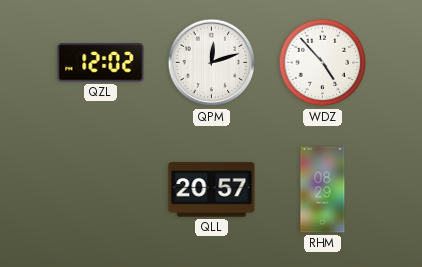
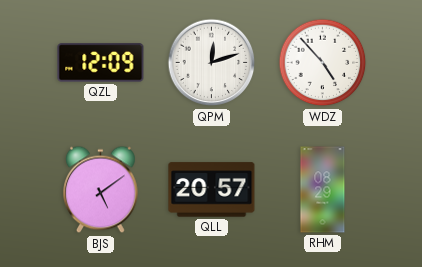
QZL: 12:02 -> 12:09 (101, 63)
BJS: none -> 5:09 (101, 190)
